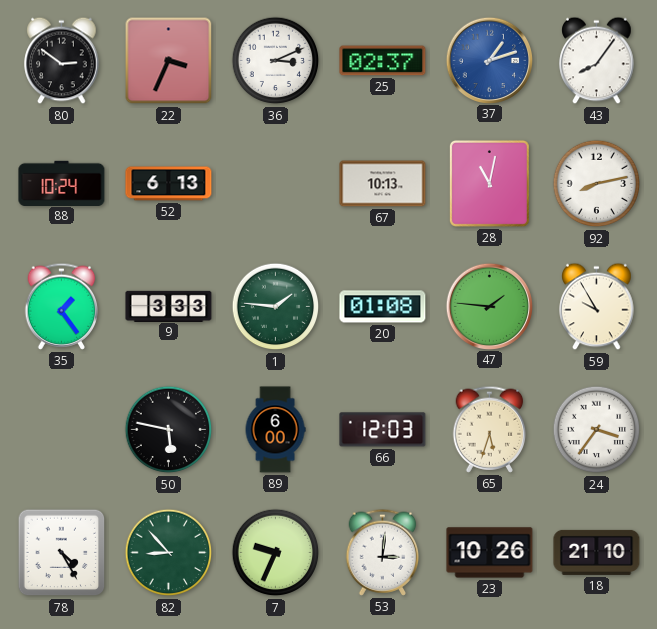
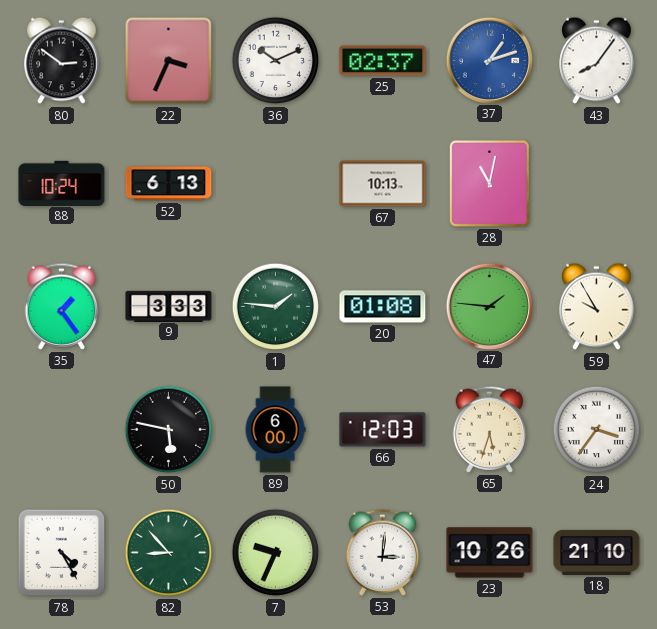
36: 3:11 -> 10:11 (276, 61)
92: 8:13 -> none (597, 184)
